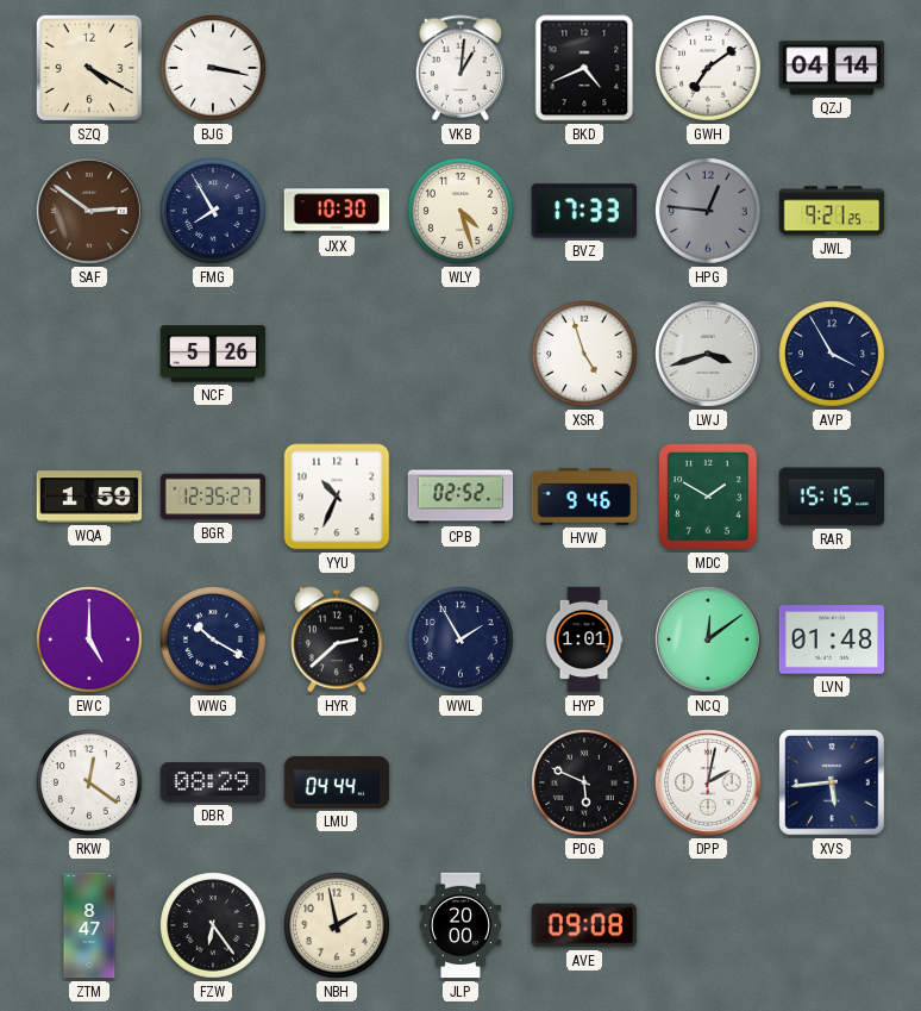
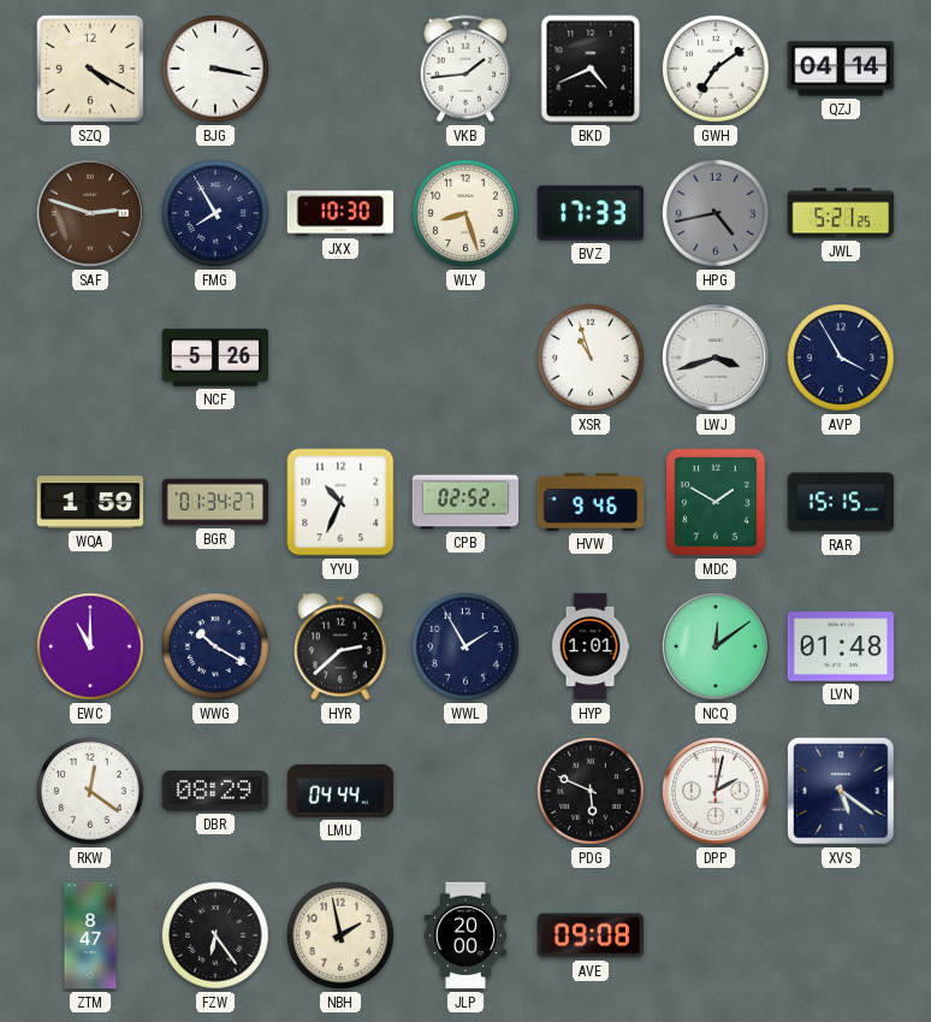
VKB: 1:01 -> 1:44 (465, 69)
SAF: 2:51 -> 2:48 (91, 214)
WLY: 4:27 -> 8:27 (467, 214)
HPG: 12:46 -> 4:43 (717, 214)
JWL: 9:21 -> 5:21 (841, 213)
XSR: 4:57 -> 10:57 (592, 359)
BGR: 12:35 -> 01:34 (215, 502)
EWC: 5:00 -> 11:00 (91, 648)
XVS: 5:44 -> 5:21 (841, 791)
